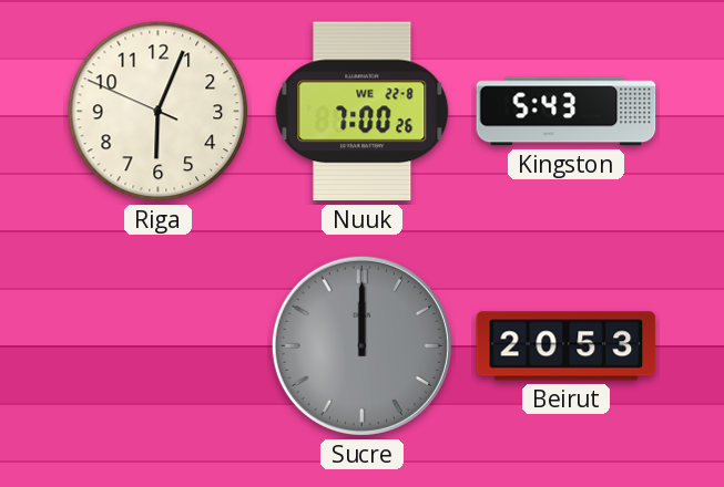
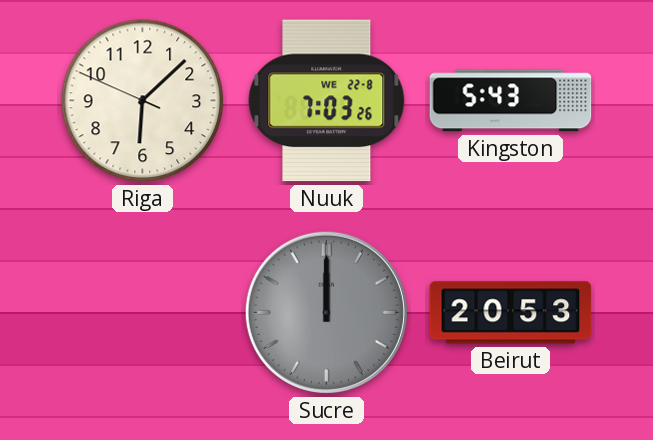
Riga: 6:03 -> 6:07 (143, 101)
Nuuk: 7:00 -> 7:03 (327, 101)
